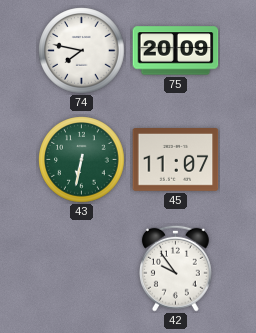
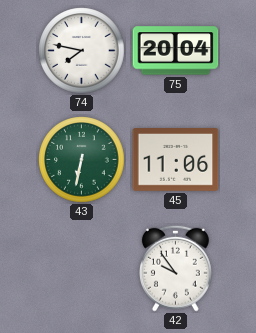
75: 20:09 -> 20:04 (176, 51)
45: 11:07 -> 11:06 (176, 160)
